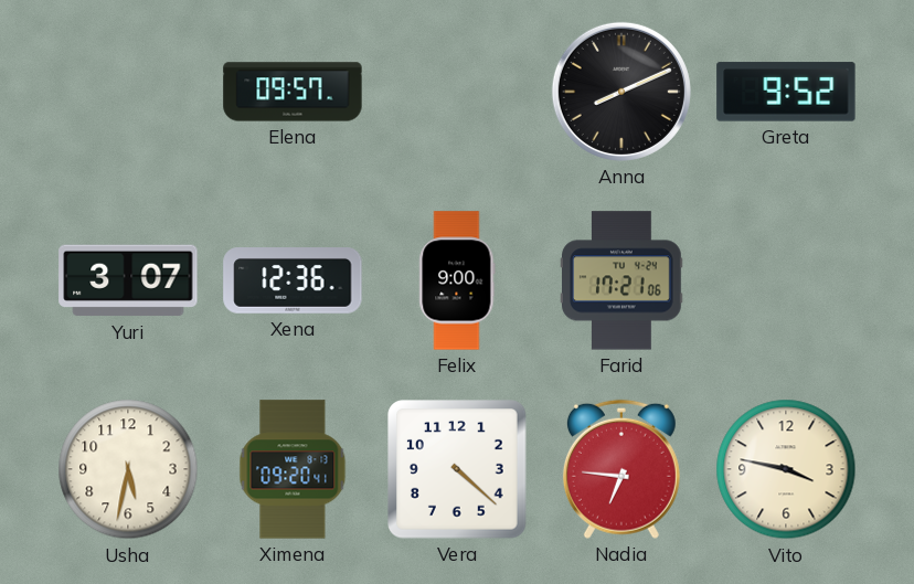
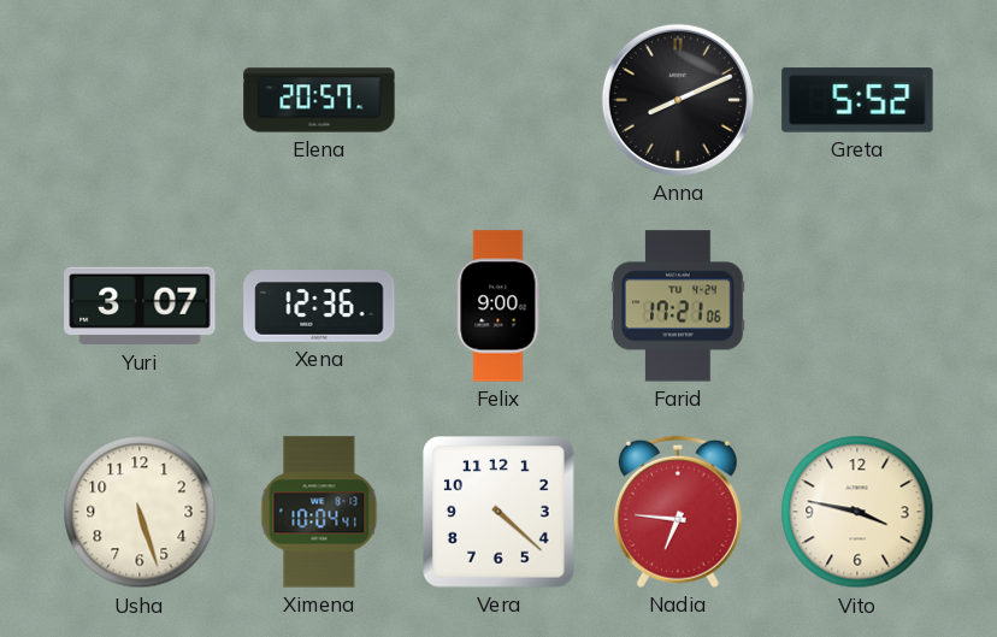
Elena: 09:57 -> 20:57 (319, 100)
Greta: 9:52 -> 5:52 (857, 100)
Usha: 5:32 -> 5:27 (140, 512)
Ximena: 09:20 -> 10:04 (319, 512)
